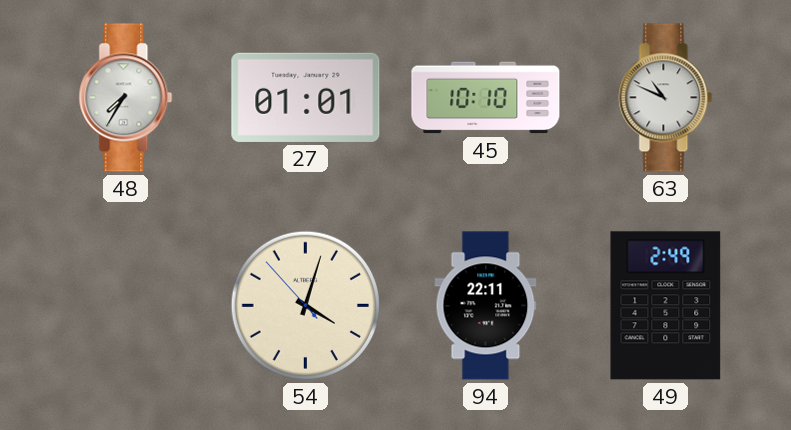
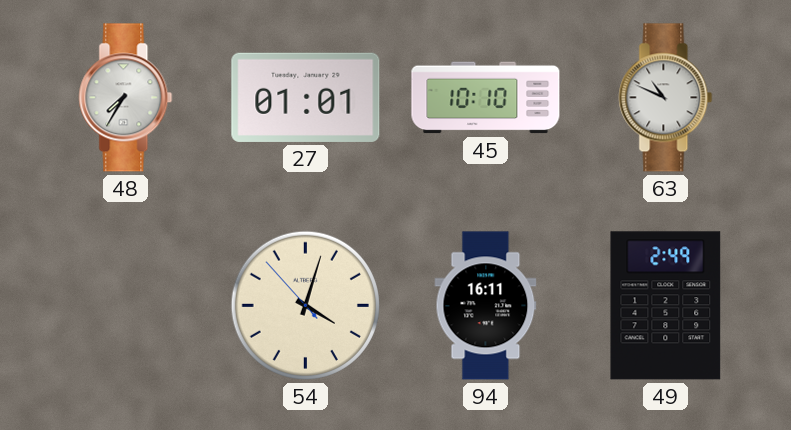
94: 22:11 -> 16:11 (486, 306)
